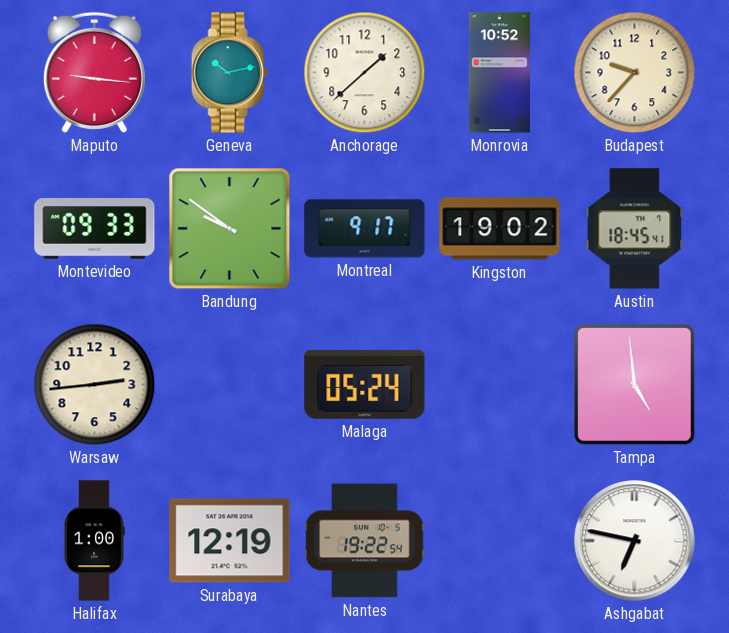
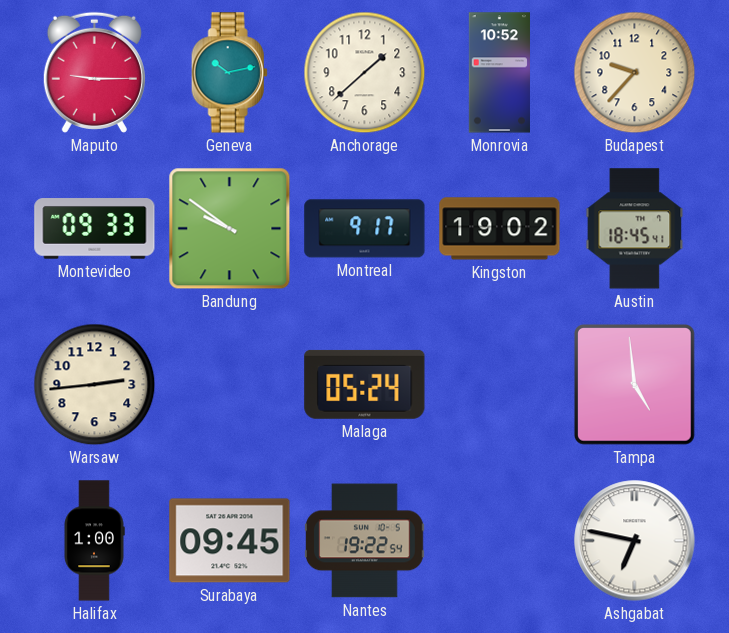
Maputo: 9:16 -> 9:15 (94, 72)
Surabaya: 12:19 -> 09:45 (230, 541)
